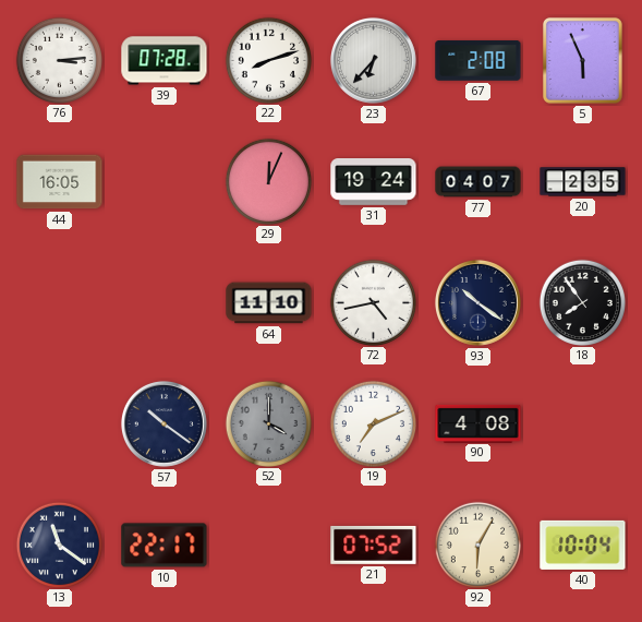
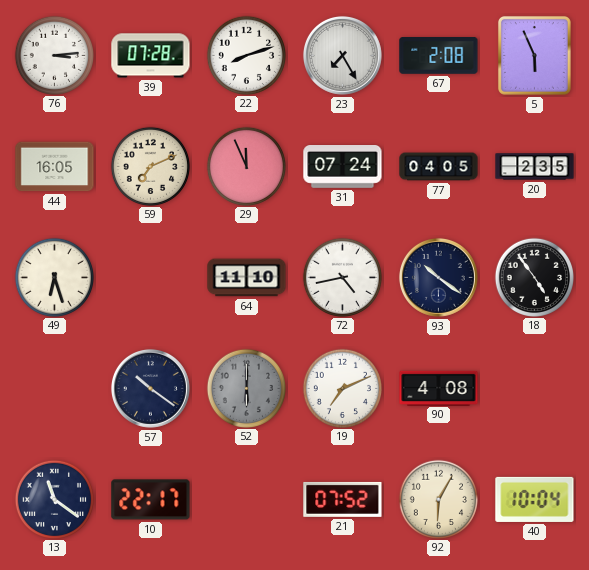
23: 6:37 -> 7:25 (342, 55)
59: none -> 7:11 (150, 166)
29: 12:04 -> 11:56 (246, 166)
31: 19:24 -> 07:24 (343, 167)
77: 04:07 -> 04:05 (439, 167)
49: none -> 6:27 (54, 277)
18: 7:54 -> 4:54 (534, 277)
52: 4:00 -> 6:00 (246, 388)
